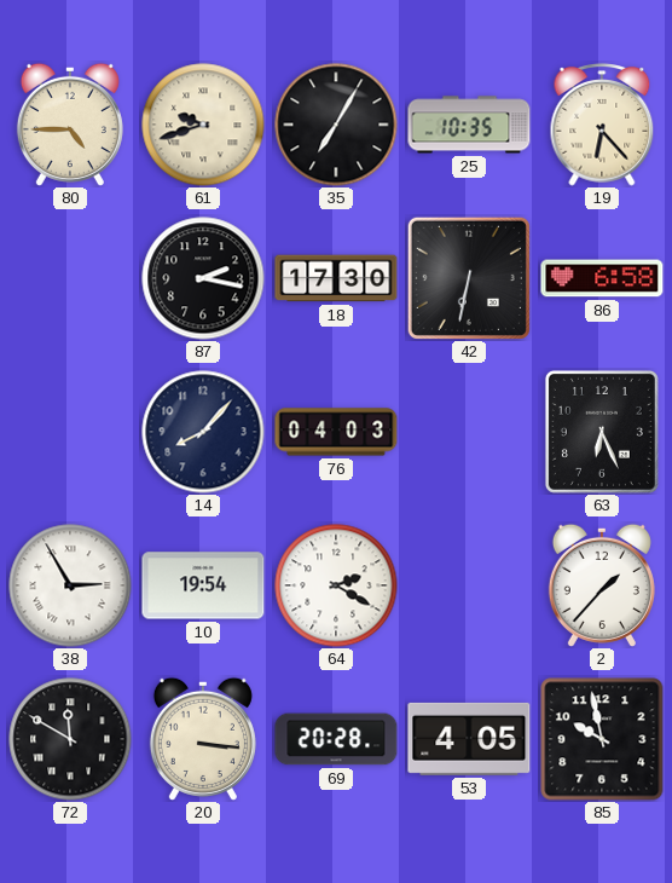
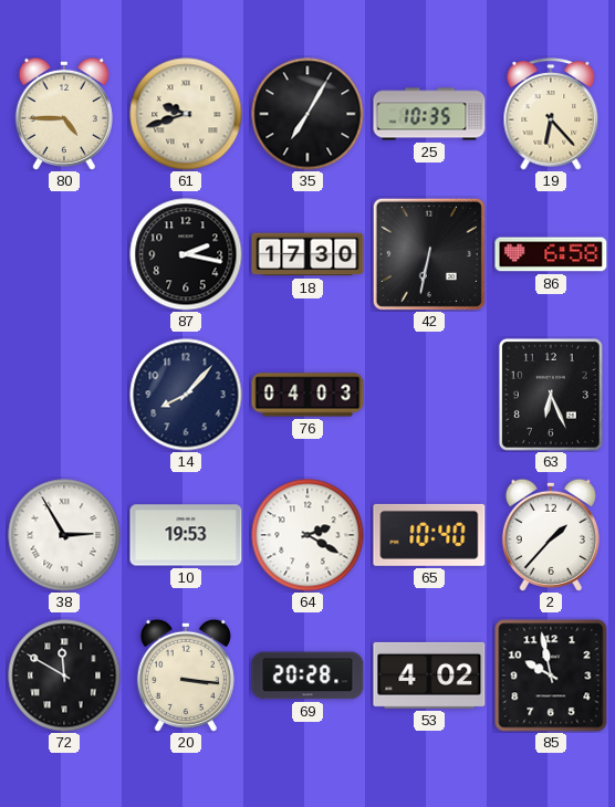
10: 19:54 -> 19:53 (186, 535)
65: none -> 10:40 (429, 535)
53: 4:05 -> 4:02 (429, 675)
